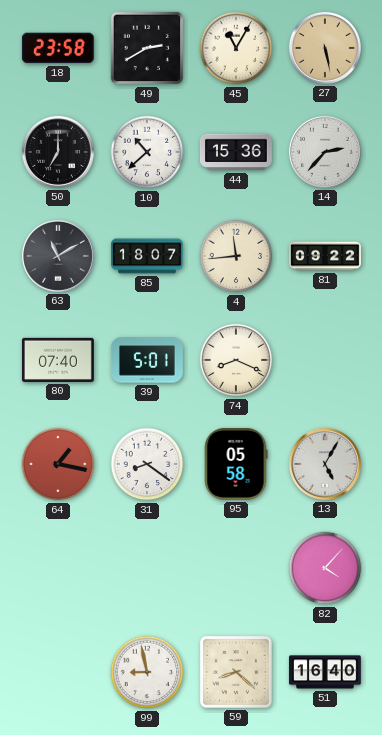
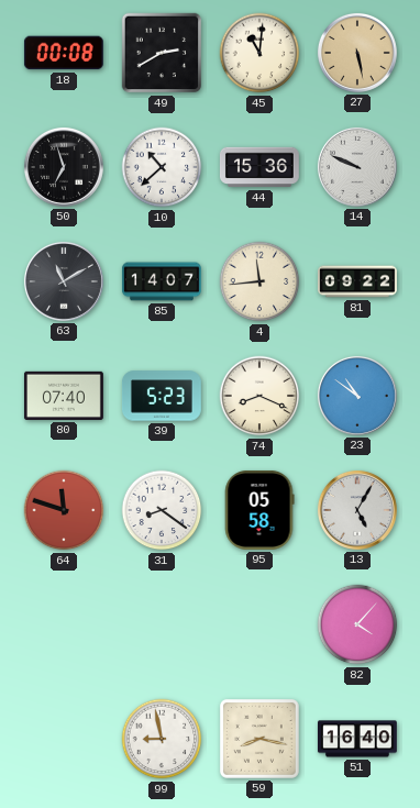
18: 23:58 -> 00:08 (64, 53)
45: 11:05 -> 11:01 (259, 53)
50: 7:00 -> 6:57 (64, 167)
14: 2:37 -> 9:49 (357, 167)
85: 18:07 -> 14:07 (162, 281)
39: 5:01 -> 5:23 (162, 396)
23: none -> 10:51 (357, 396)
64: 1:17 -> 11:48 (64, 510)
59: 8:22 -> 8:17 (259, 739)
